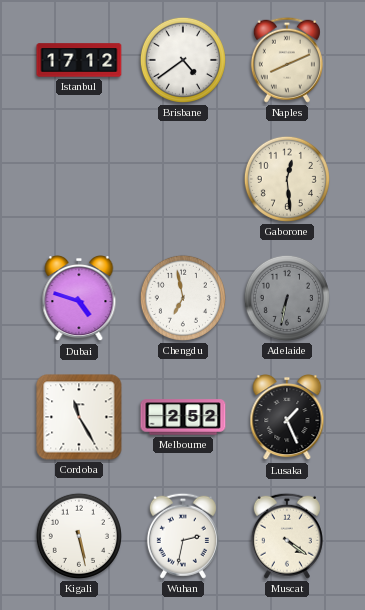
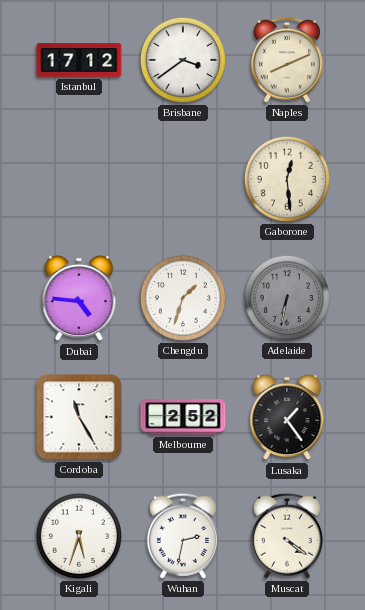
Brisbane: 4:39 -> 3:39 (183, 60)
Dubai: 4:48 -> 4:46 (79, 299)
Chengdu: 6:58 -> 1:33 (183, 298)
Lusaka: 1:26 -> 1:24 (287, 418)
Kigali: 5:28 -> 5:33 (79, 536)
